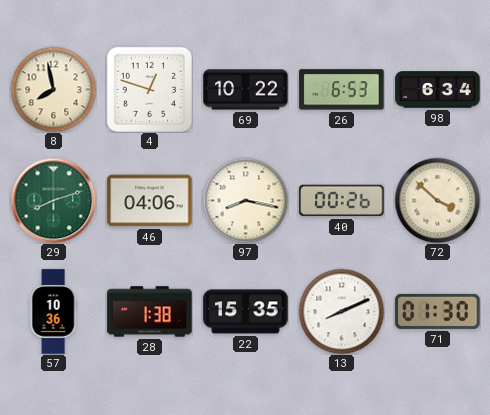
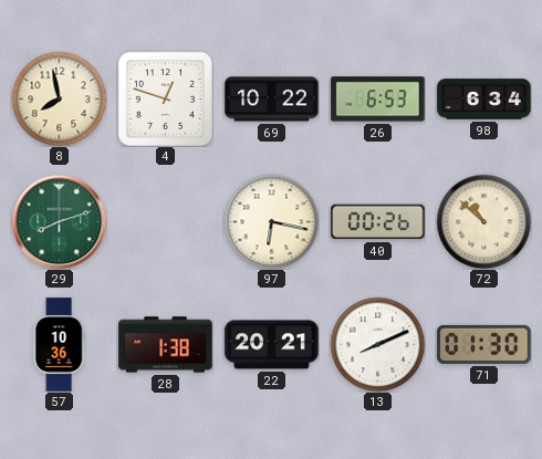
46: 04:06 -> none (150, 201)
97: 8:17 -> 6:17 (271, 221)
72: 3:52 -> 10:52 (483, 221)
22: 15:35 -> 20:21 (272, 345)
